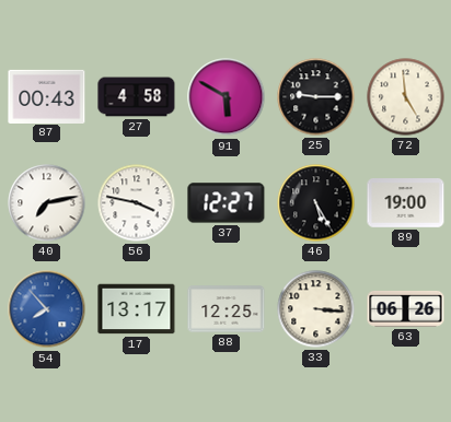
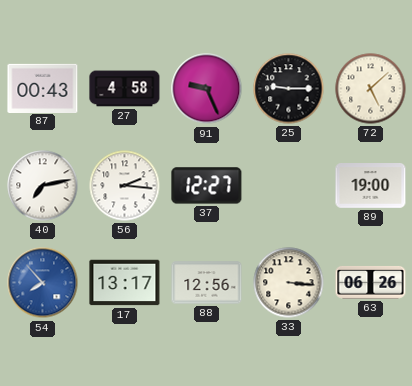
91: 5:50 -> 9:26 (207, 89)
72: 4:59 -> 5:08 (371, 89)
56: 3:47 -> 2:16 (125, 186)
46: 5:25 -> none (316, 203)
88: 12:25 -> 12:56 (207, 283)
